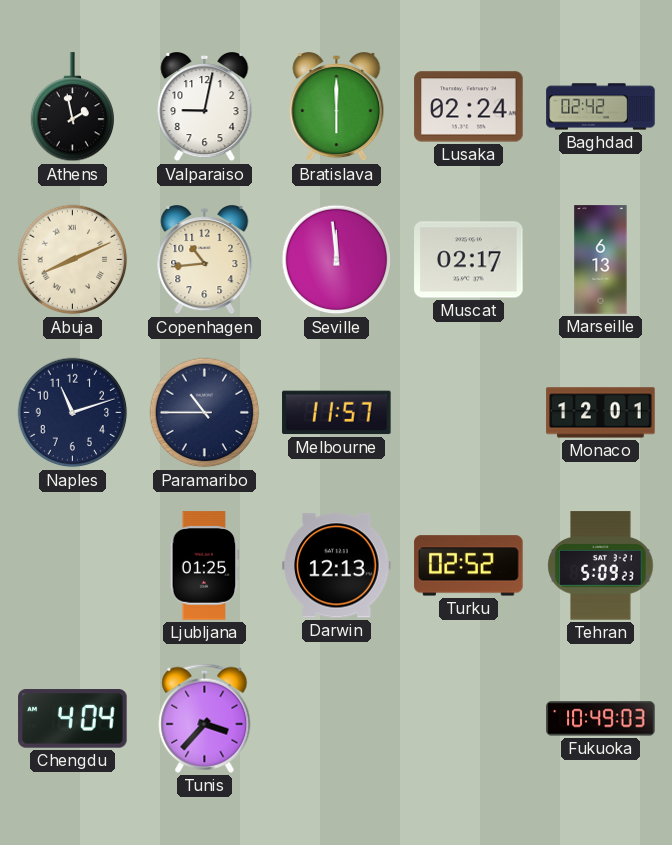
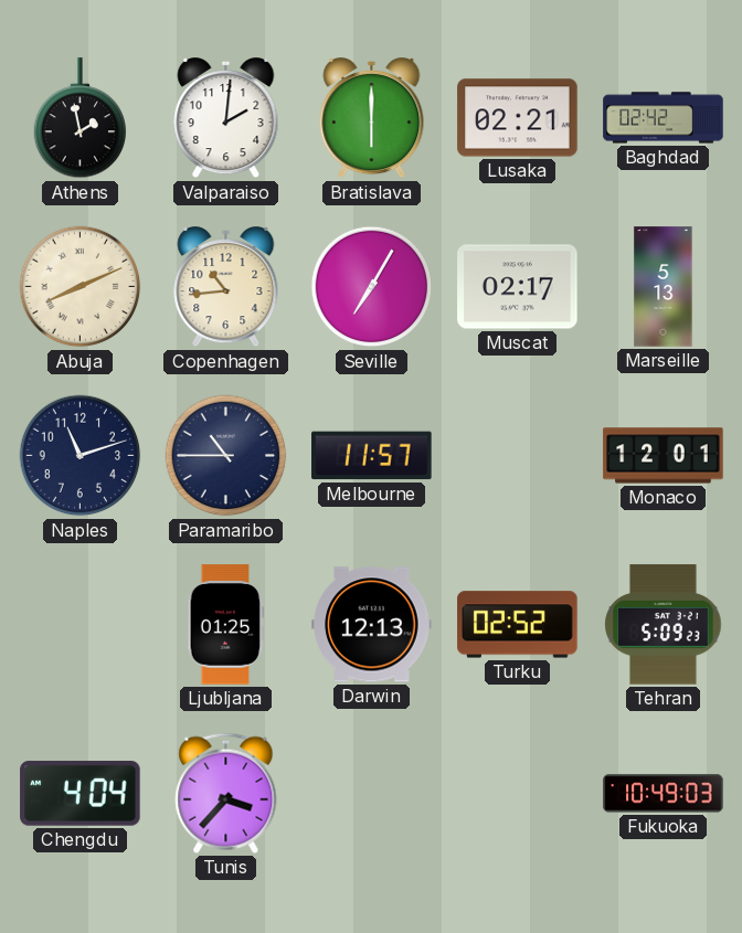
Valparaiso: 9:02 -> 2:01 (226, 119)
Lusaka: 02:24 -> 02:21 (518, 118)
Seville: 11:59 -> 7:05 (372, 287)
Marseille: 6:13 -> 5:13 (664, 287)
